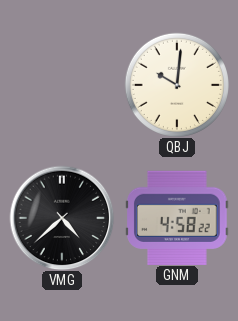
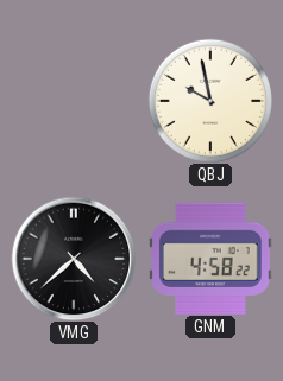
QBJ: 10:01 -> 9:58 (210, 101)
